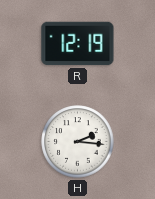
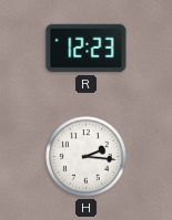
R: 12:19 -> 12:23 (87, 49)
